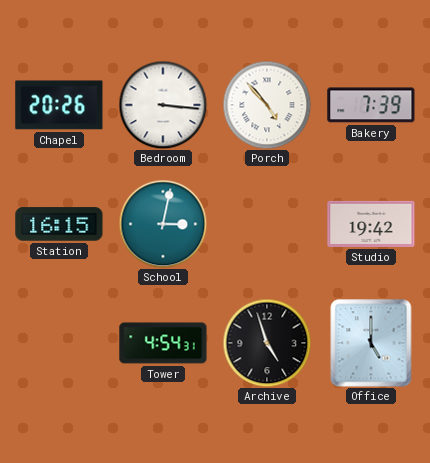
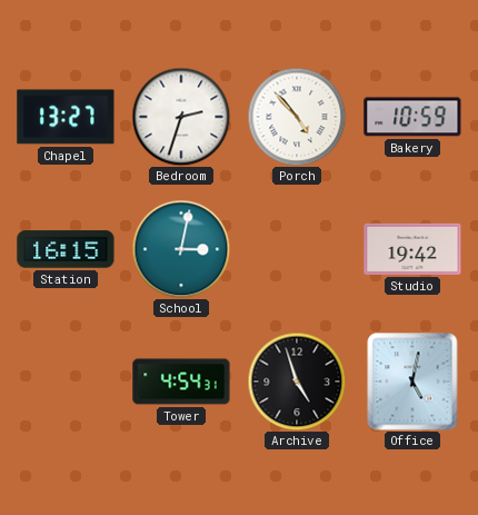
Chapel: 20:26 -> 13:27 (66, 117)
Bedroom: 3:16 -> 2:33 (181, 117)
Bakery: 7:39 -> 10:59 (412, 117)
Office: 5:00 -> 5:02 (412, 382)
